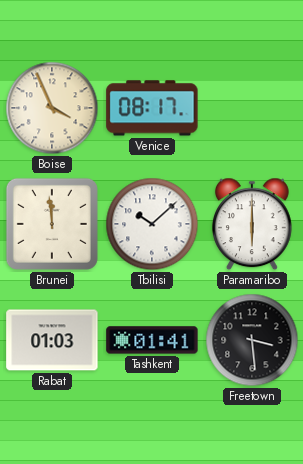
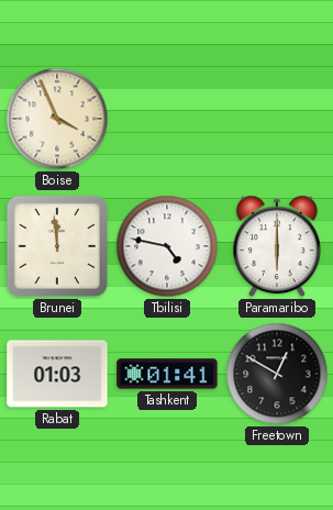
Venice: 08:17 -> none (152, 108)
Tbilisi: 10:08 -> 4:47 (167, 246)
Freetown: 3:29 -> 12:50 (277, 374)
